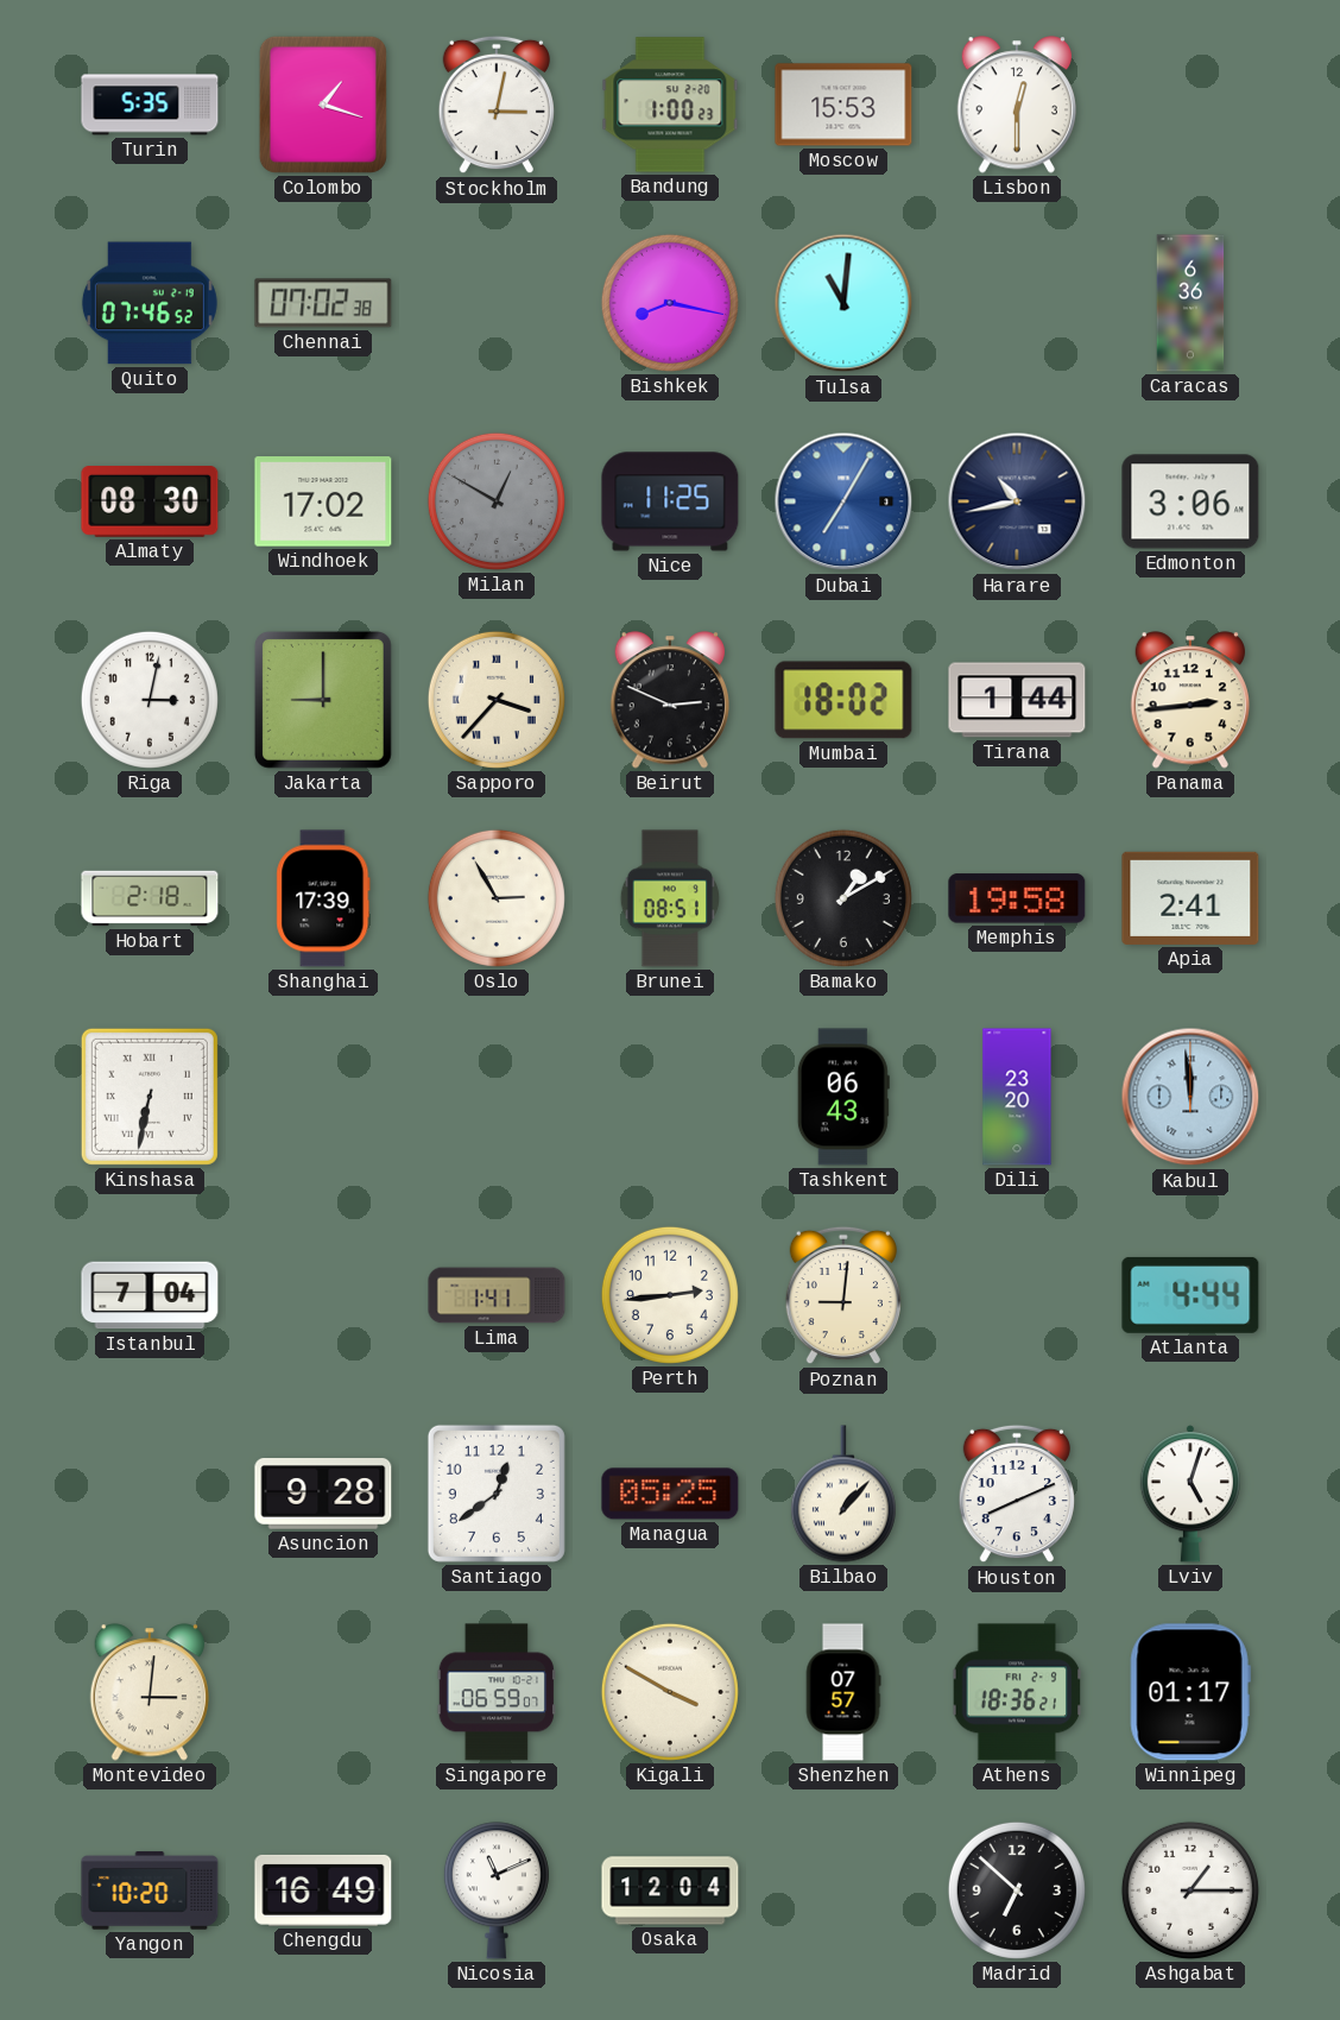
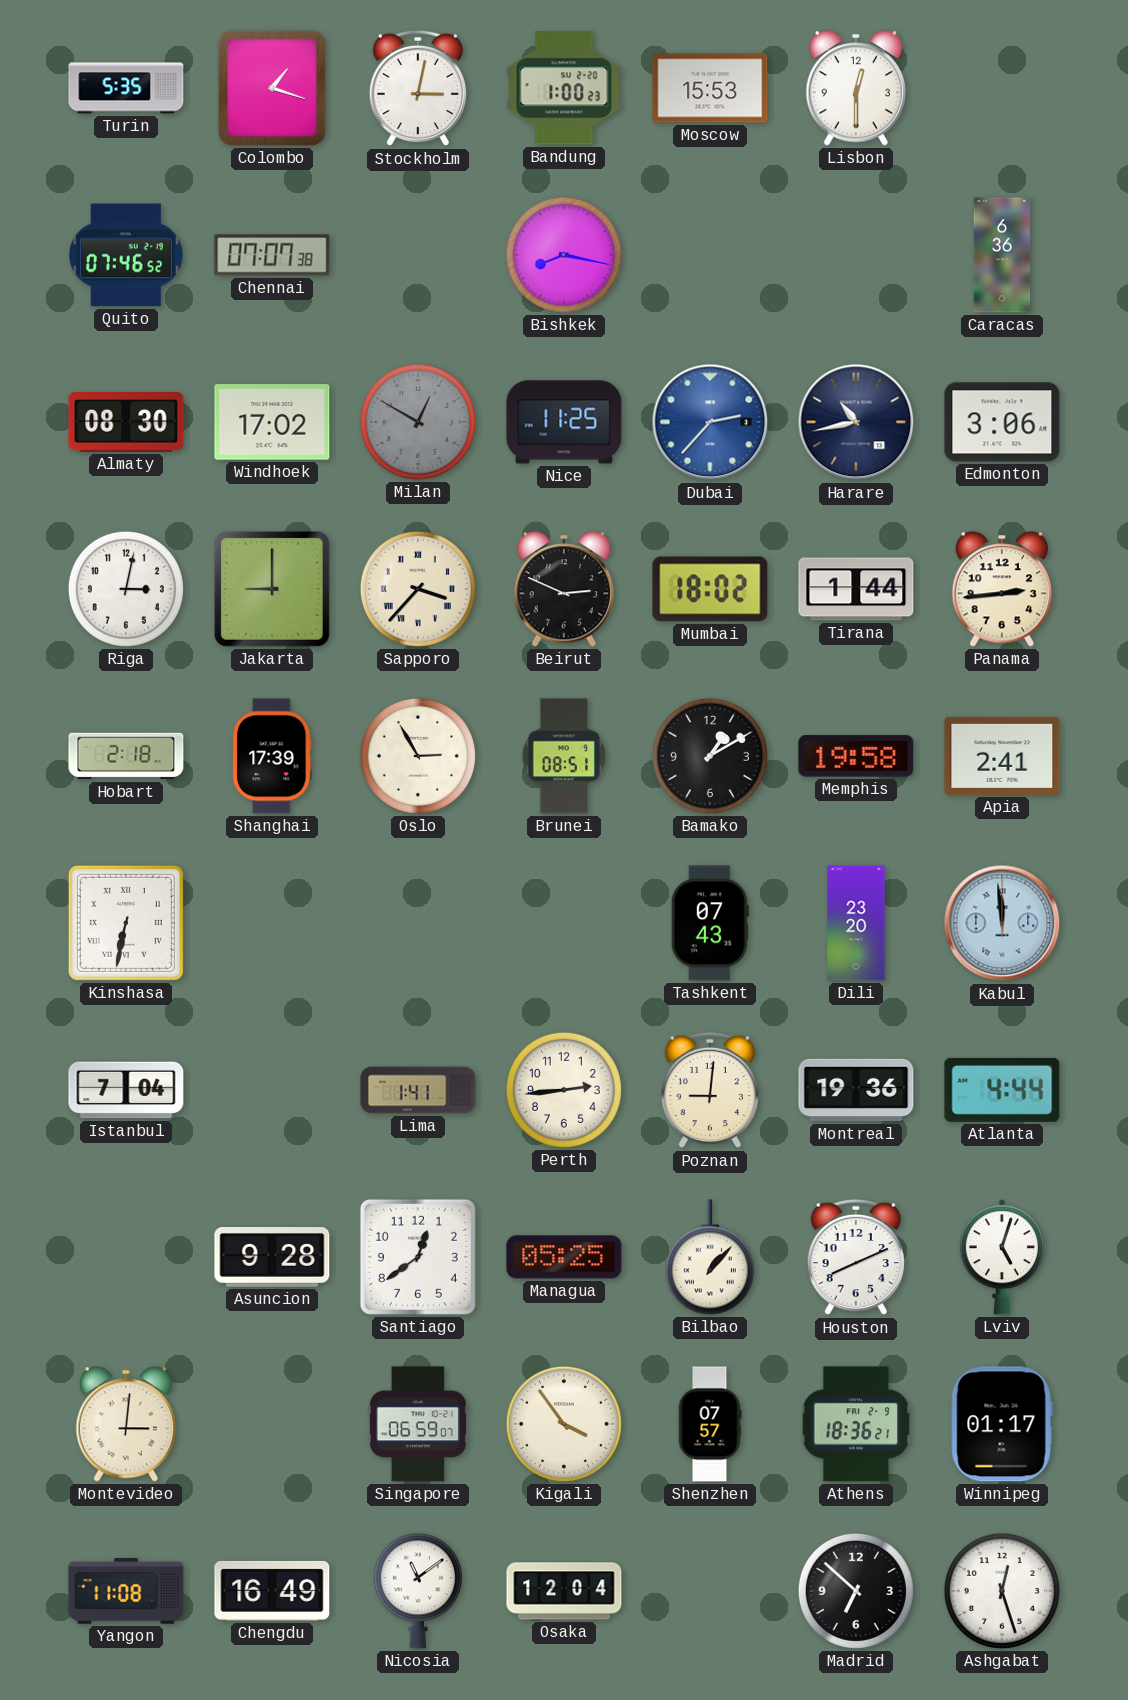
Chennai: 07:02 -> 07:07 (272, 255)
Tulsa: 11:01 -> none (843, 303)
Dubai: 7:05 -> 2:37 (710, 422)
Tashkent: 06:43 -> 07:43 (710, 923)
Montreal: none -> 19:36 (856, 1090)
Kigali: 3:50 -> 3:54 (564, 1424)
Yangon: 10:20 -> 11:08 (126, 1591)
Nicosia: 11:11 -> 11:09 (418, 1591)
Ashgabat: 1:15 -> 12:27 (1002, 1591)
